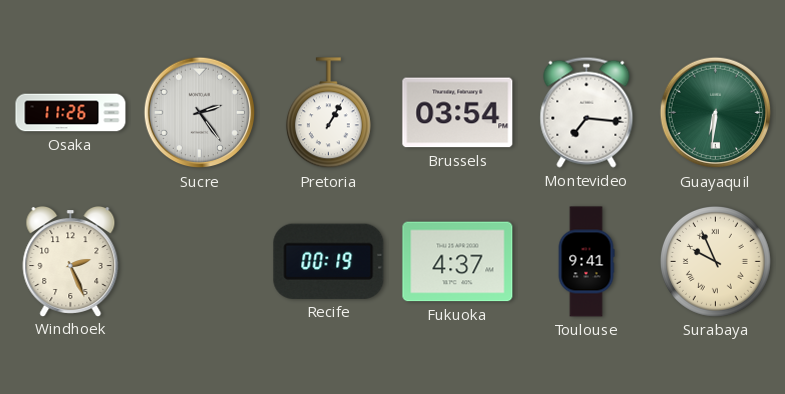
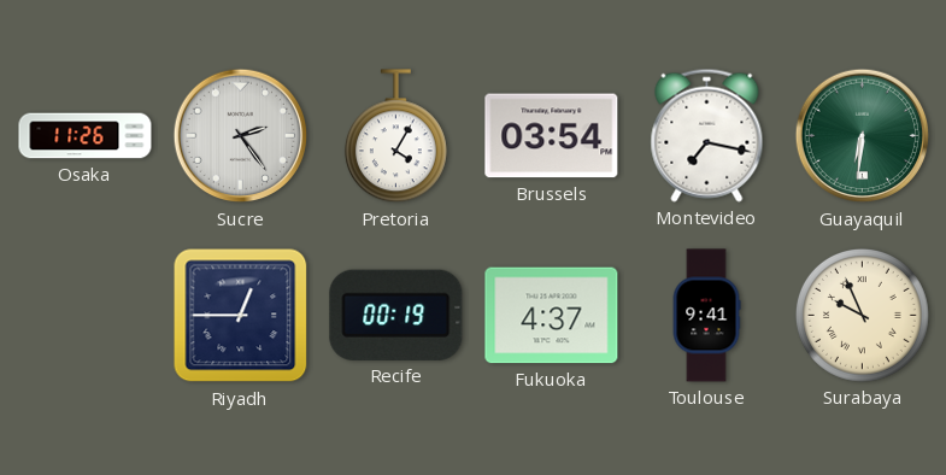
Pretoria: 1:05 -> 4:05 (395, 136)
Montevideo: 7:16 -> 7:17 (707, 135)
Windhoek: 2:26 -> none (71, 262)
Riyadh: none -> 12:45 (241, 316)
